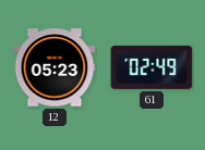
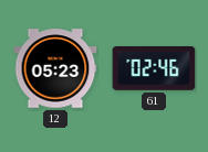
61: 02:49 -> 02:46 (154, 69)
